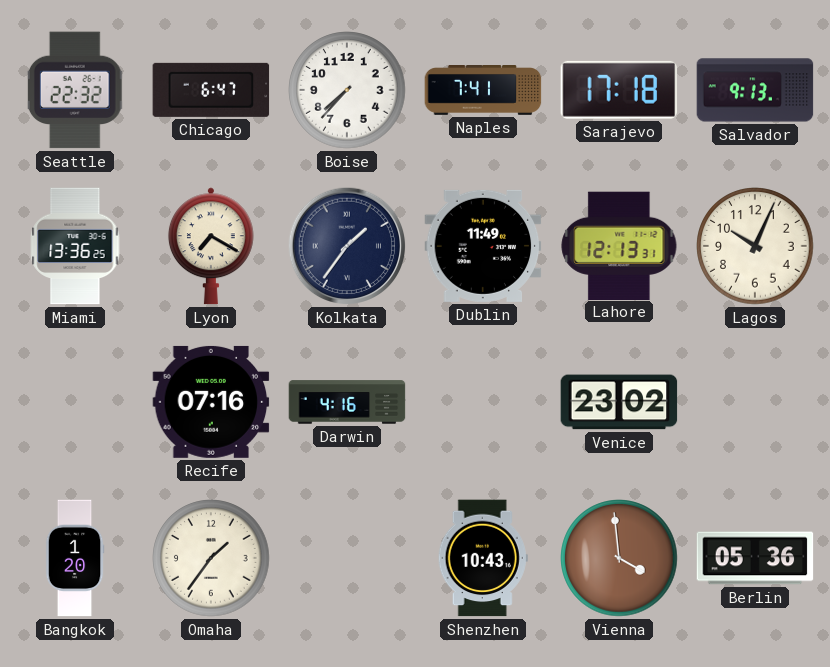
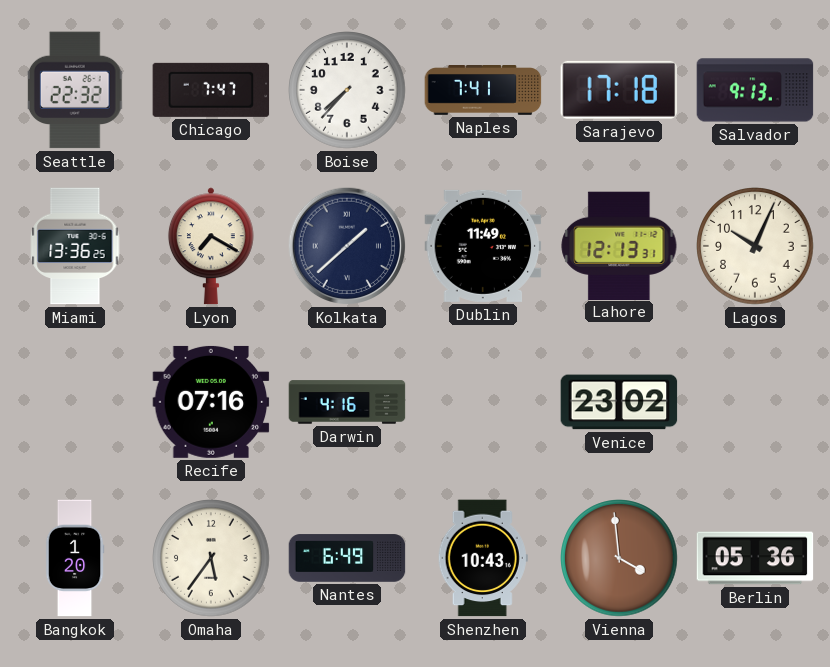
Chicago: 6:47 -> 7:47 (211, 90)
Kolkata: 1:36 -> 1:38 (347, 246)
Omaha: 1:36 -> 5:36 (211, 558)
Nantes: none -> 6:49 (347, 558)
